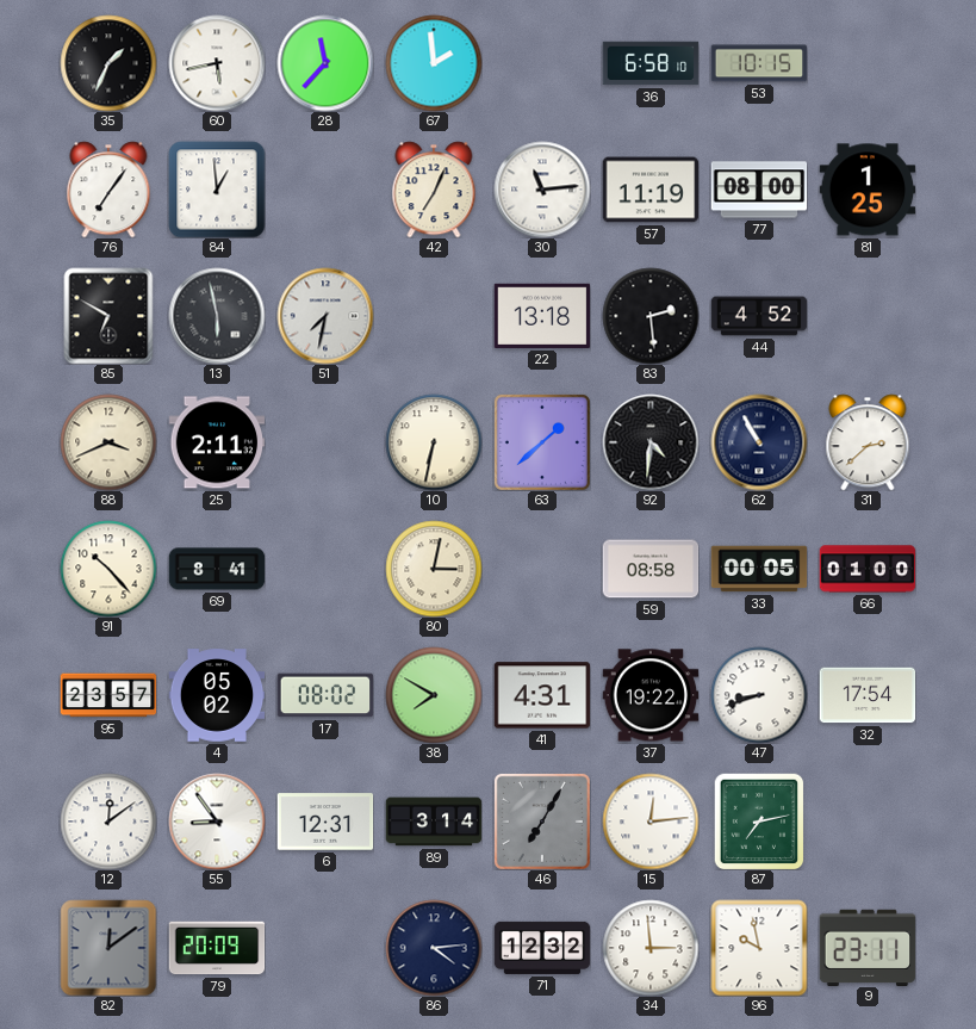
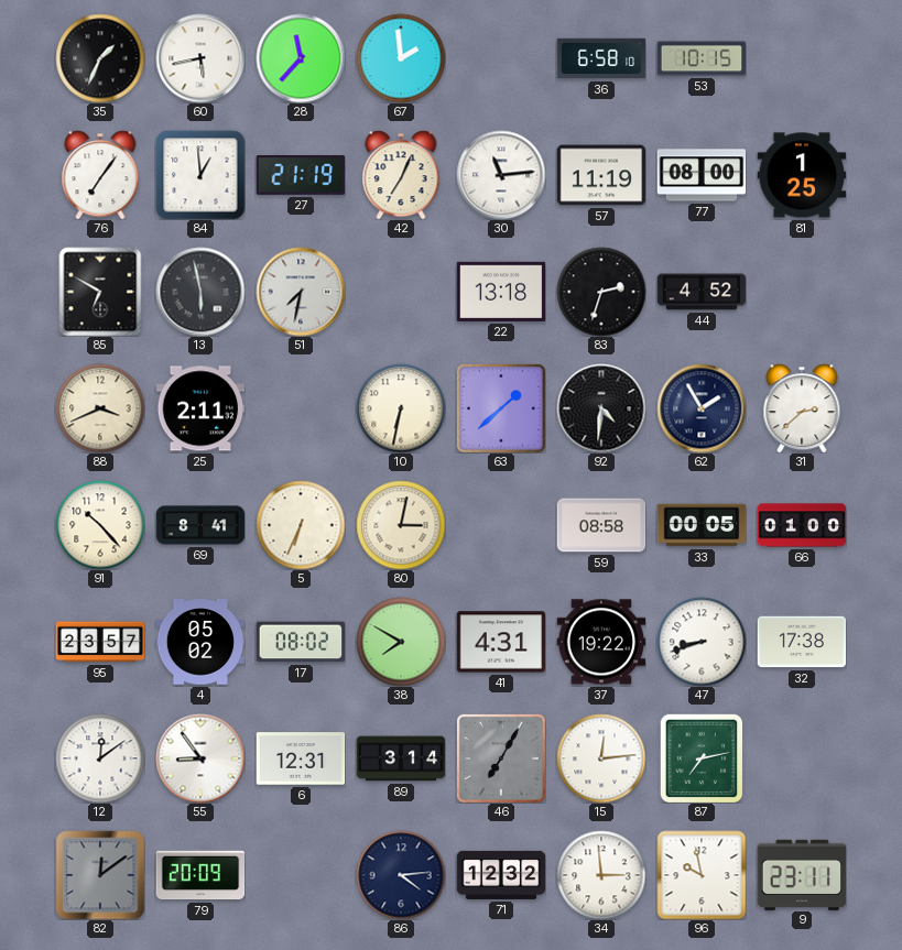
27: none -> 21:19 (301, 176)
83: 2:29 -> 2:33 (601, 292)
62: 10:55 -> 1:55 (702, 408)
5: none -> 6:34 (301, 525)
32: 17:54 -> 17:38 (802, 642)
